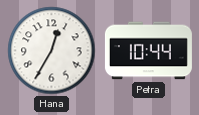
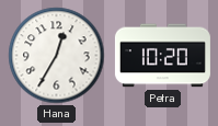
Petra: 10:44 -> 10:20 (162, 56)
